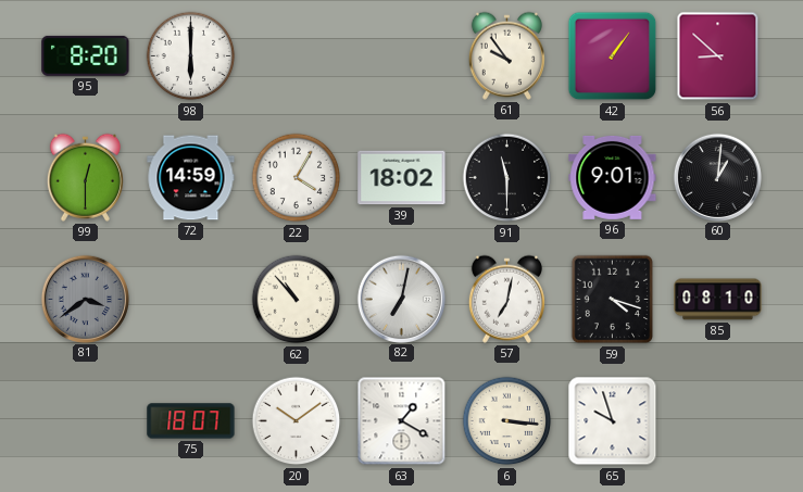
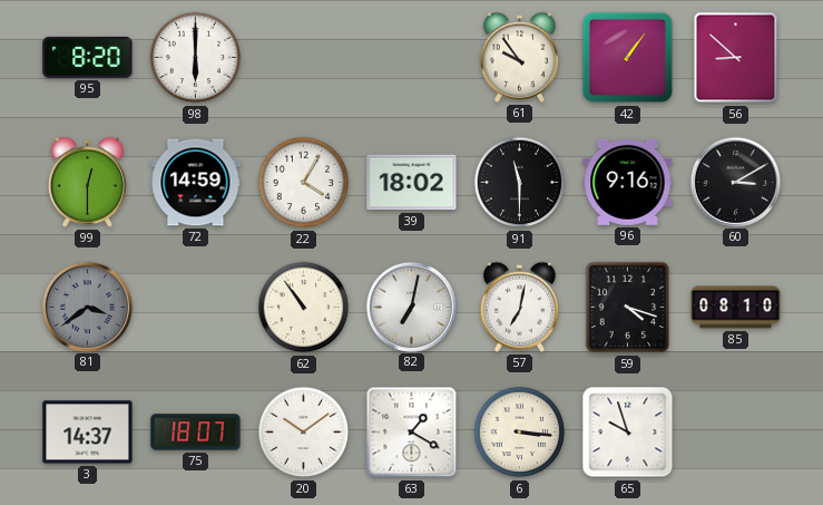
96: 9:01 -> 9:16 (628, 182)
60: 1:01 -> 3:10 (735, 182)
62: 10:53 -> 10:54 (304, 308)
3: none -> 14:37 (88, 433)
